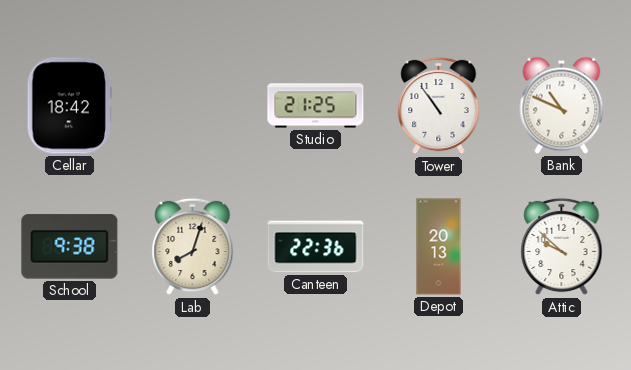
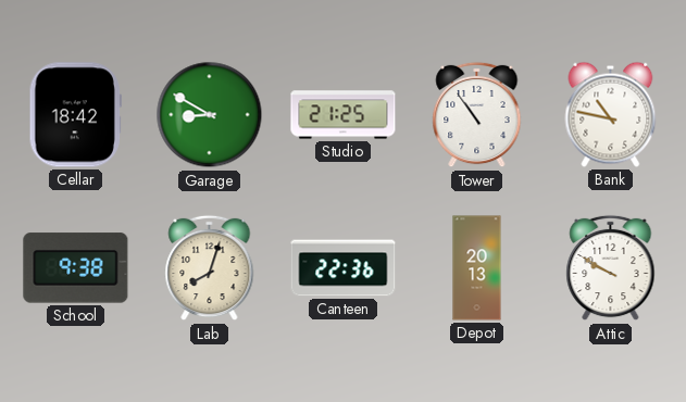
Garage: none -> 8:50 (210, 115)
Bank: 10:49 -> 10:47 (611, 114)
Attic: 9:52 -> 9:50 (611, 268)
